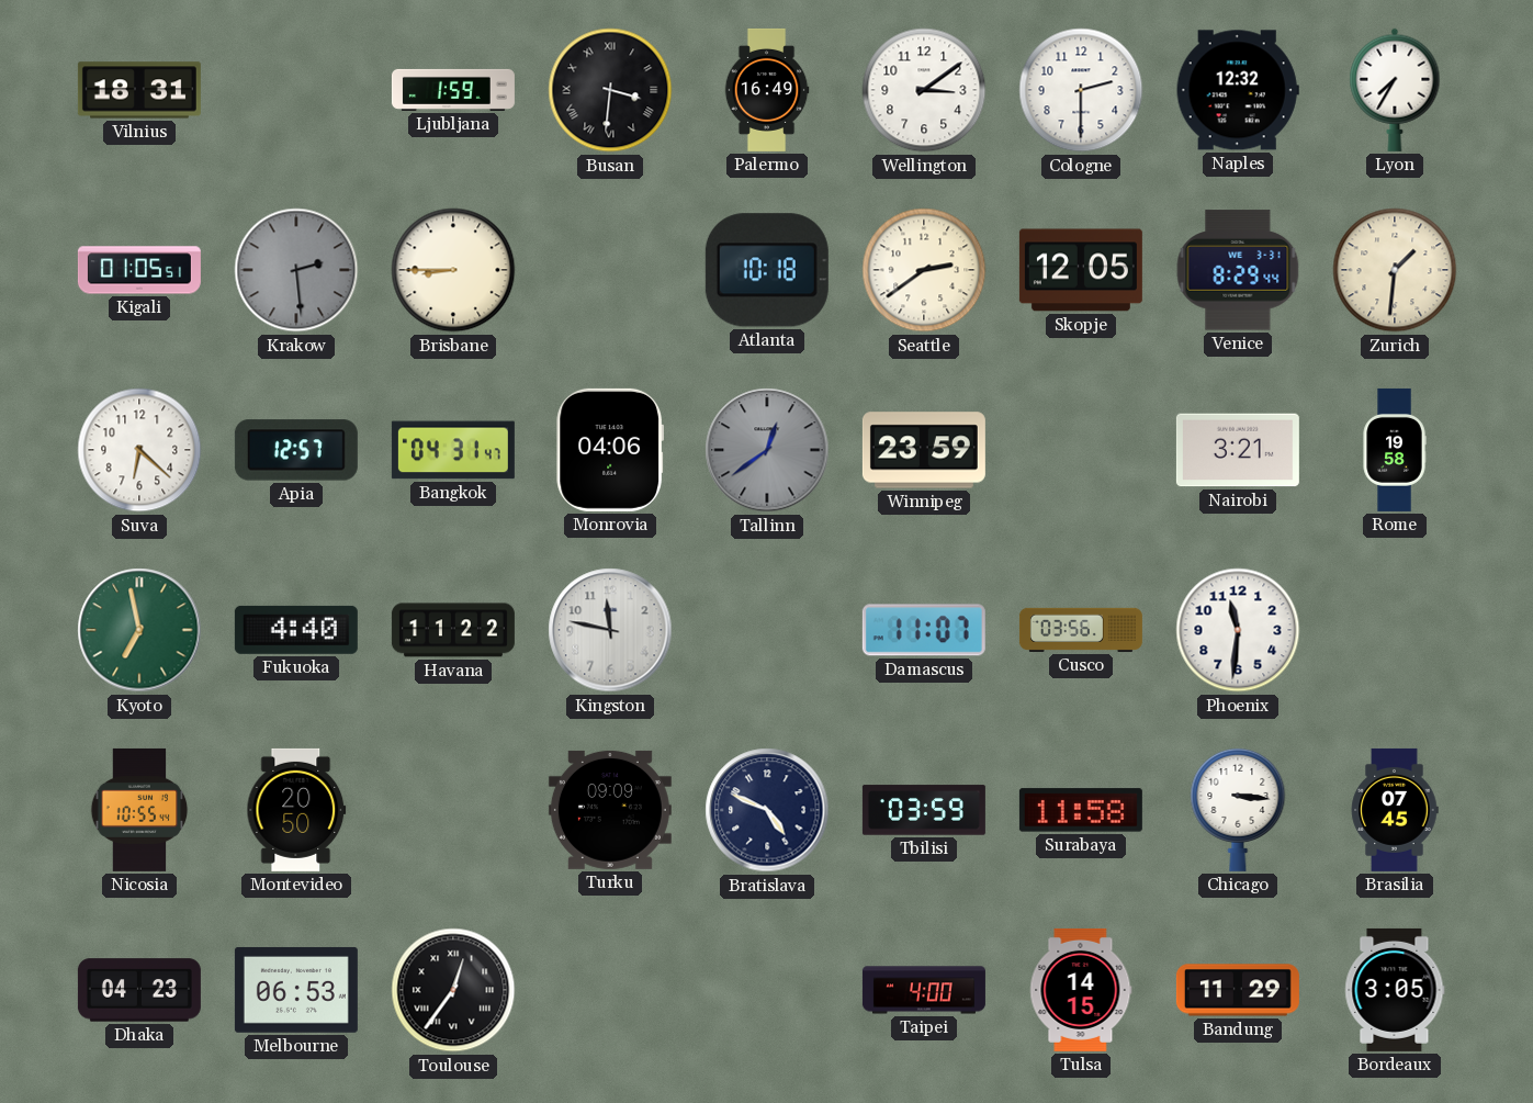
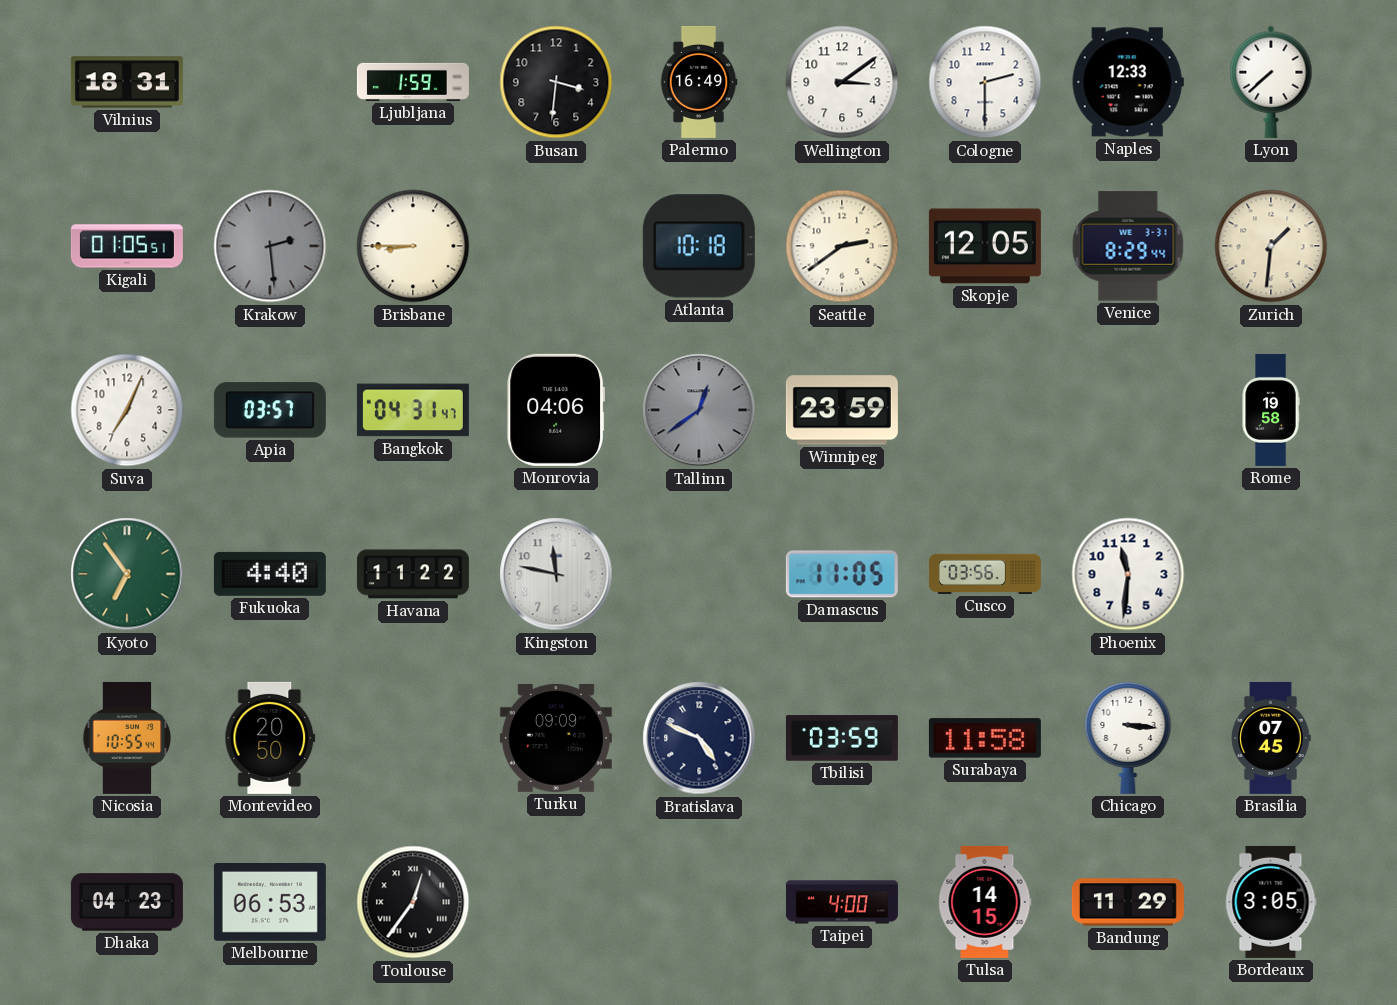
Busan numerals: Roman -> Arabic (556, 82)
Naples: 12:32 -> 12:33 (1128, 82)
Lyon: 7:35 -> 7:38 (1271, 82)
Suva: 6:22 -> 7:04 (127, 410)
Apia: 12:57 -> 03:57 (270, 410)
Nairobi: 3:21 -> none (1238, 450)
Kyoto: 6:58 -> 6:54 (127, 574)
Damascus: 11:07 -> 11:05 (842, 574)
